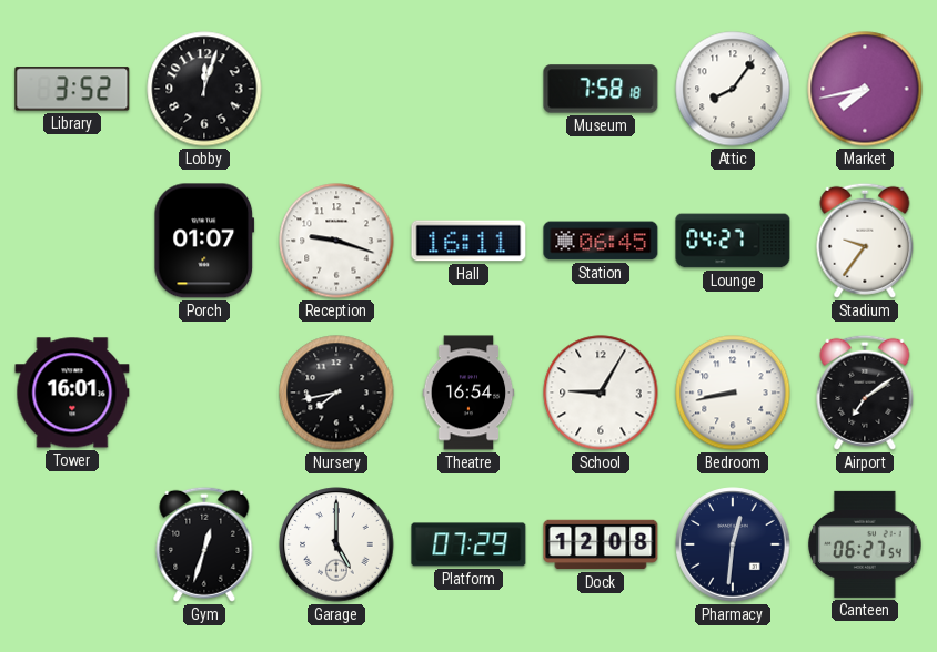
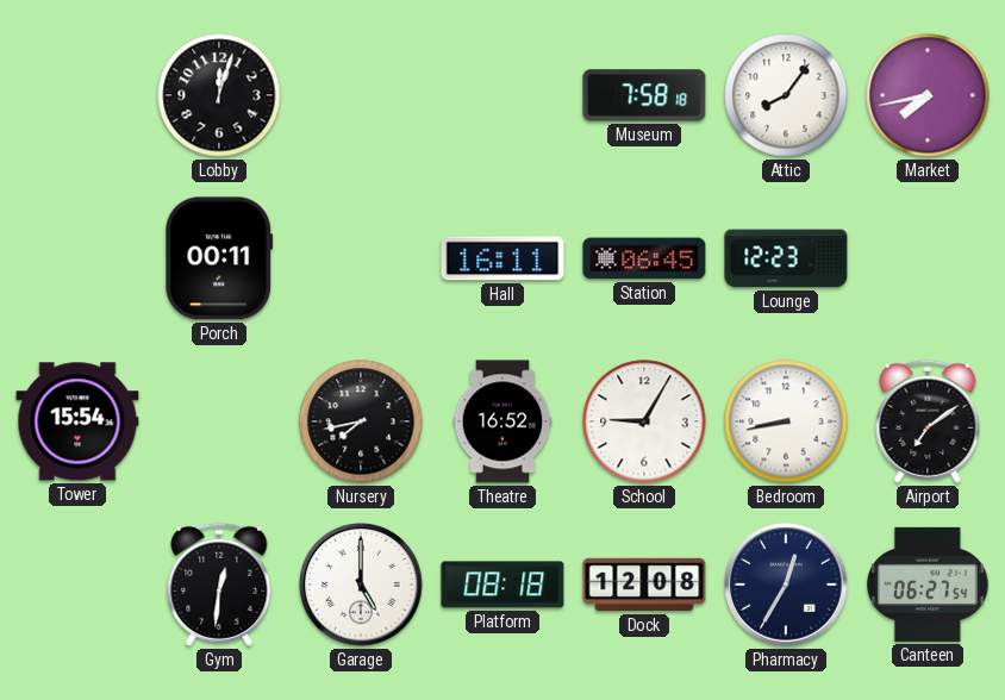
Library: 3:52 -> none (72, 89)
Porch: 01:07 -> 00:11 (219, 258)
Reception: 9:18 -> none (336, 241)
Lounge: 04:27 -> 12:23 (786, 258)
Stadium: 9:36 -> none (865, 241)
Tower: 16:01 -> 15:54 (77, 421)
Theatre: 16:54 -> 16:52 (502, 421)
Gym: 12:33 -> 12:31 (219, 585)
Platform: 07:29 -> 08:18 (502, 585)
Pharmacy: 12:31 -> 12:35 (786, 585)
